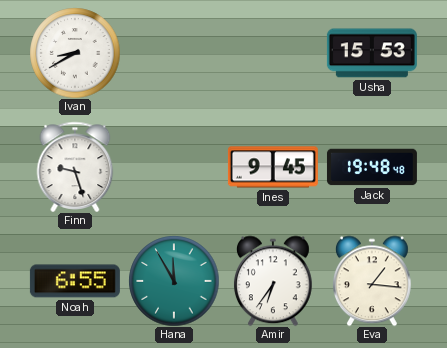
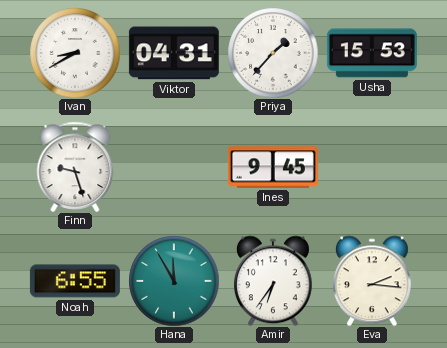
Viktor: none -> 04:31 (174, 53)
Priya: none -> 1:37 (273, 53)
Jack: 19:48 -> none (372, 167)
Eva: 1:16 -> 2:16 (372, 281)
